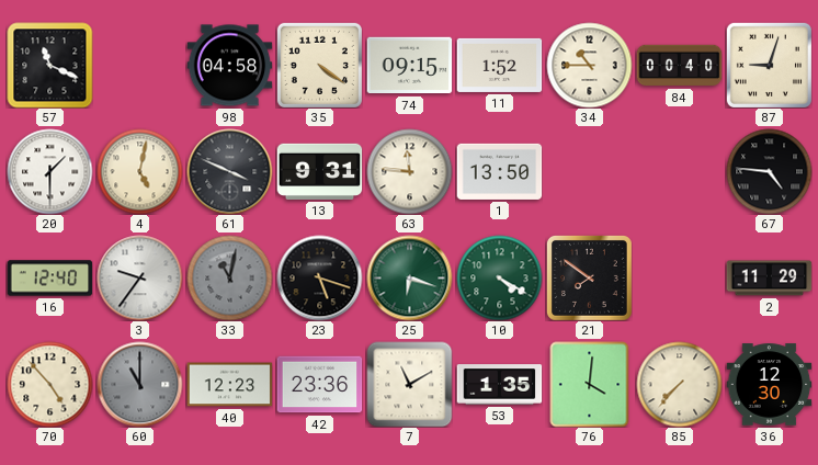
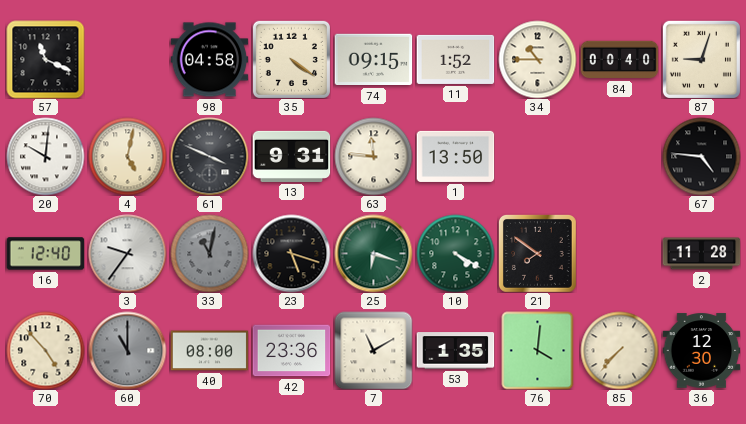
20: 1:30 -> 10:01 (45, 156)
2: 11:29 -> 11:28 (701, 254)
40: 12:23 -> 08:00 (209, 351)
